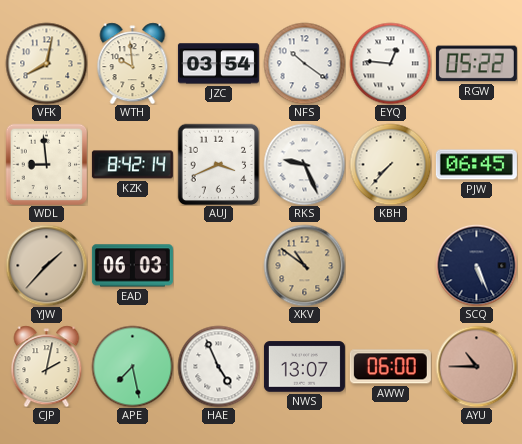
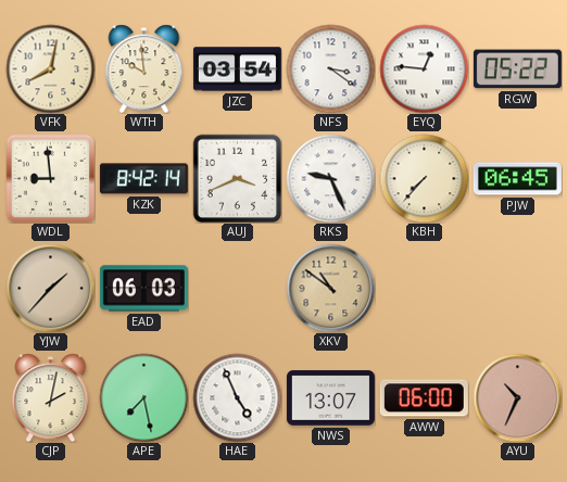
NFS: 10:21 -> 3:21 (330, 68)
SCQ: 5:26 -> none (476, 265)
AYU: 10:45 -> 10:34 (517, 397)
